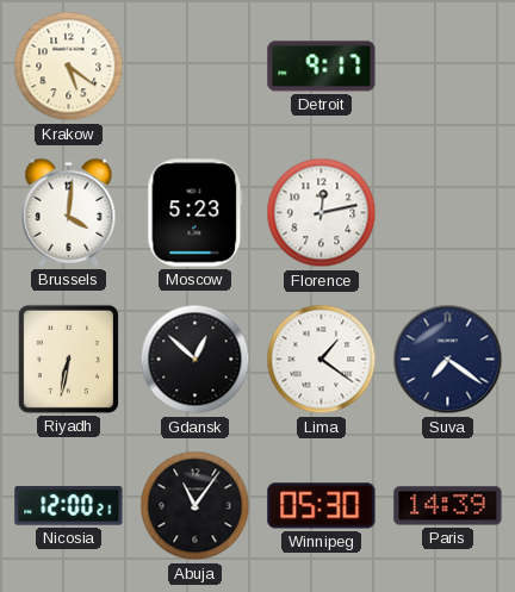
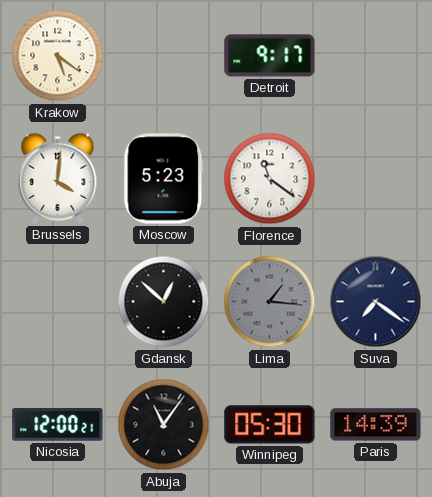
Florence: 12:13 -> 11:21 (270, 179)
Riyadh: 6:32 -> none (68, 359)
Lima: 1:21 -> 1:16 (270, 302)
Lima dial: white -> grey (270, 302)
